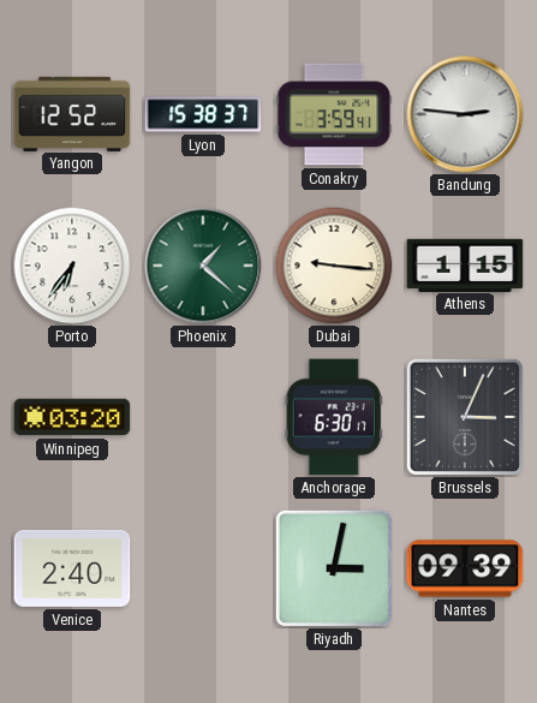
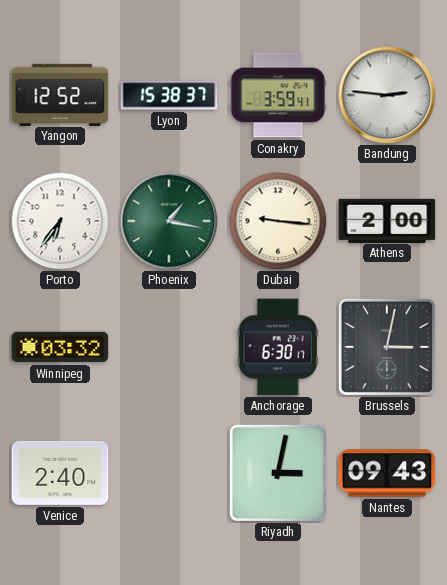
Phoenix: 1:22 -> 1:17 (169, 221)
Athens: 1:15 -> 2:00 (387, 220)
Winnipeg: 03:20 -> 03:32 (60, 347)
Brussels: 3:04 -> 3:02 (387, 347)
Nantes: 09:39 -> 09:43 (387, 473)
